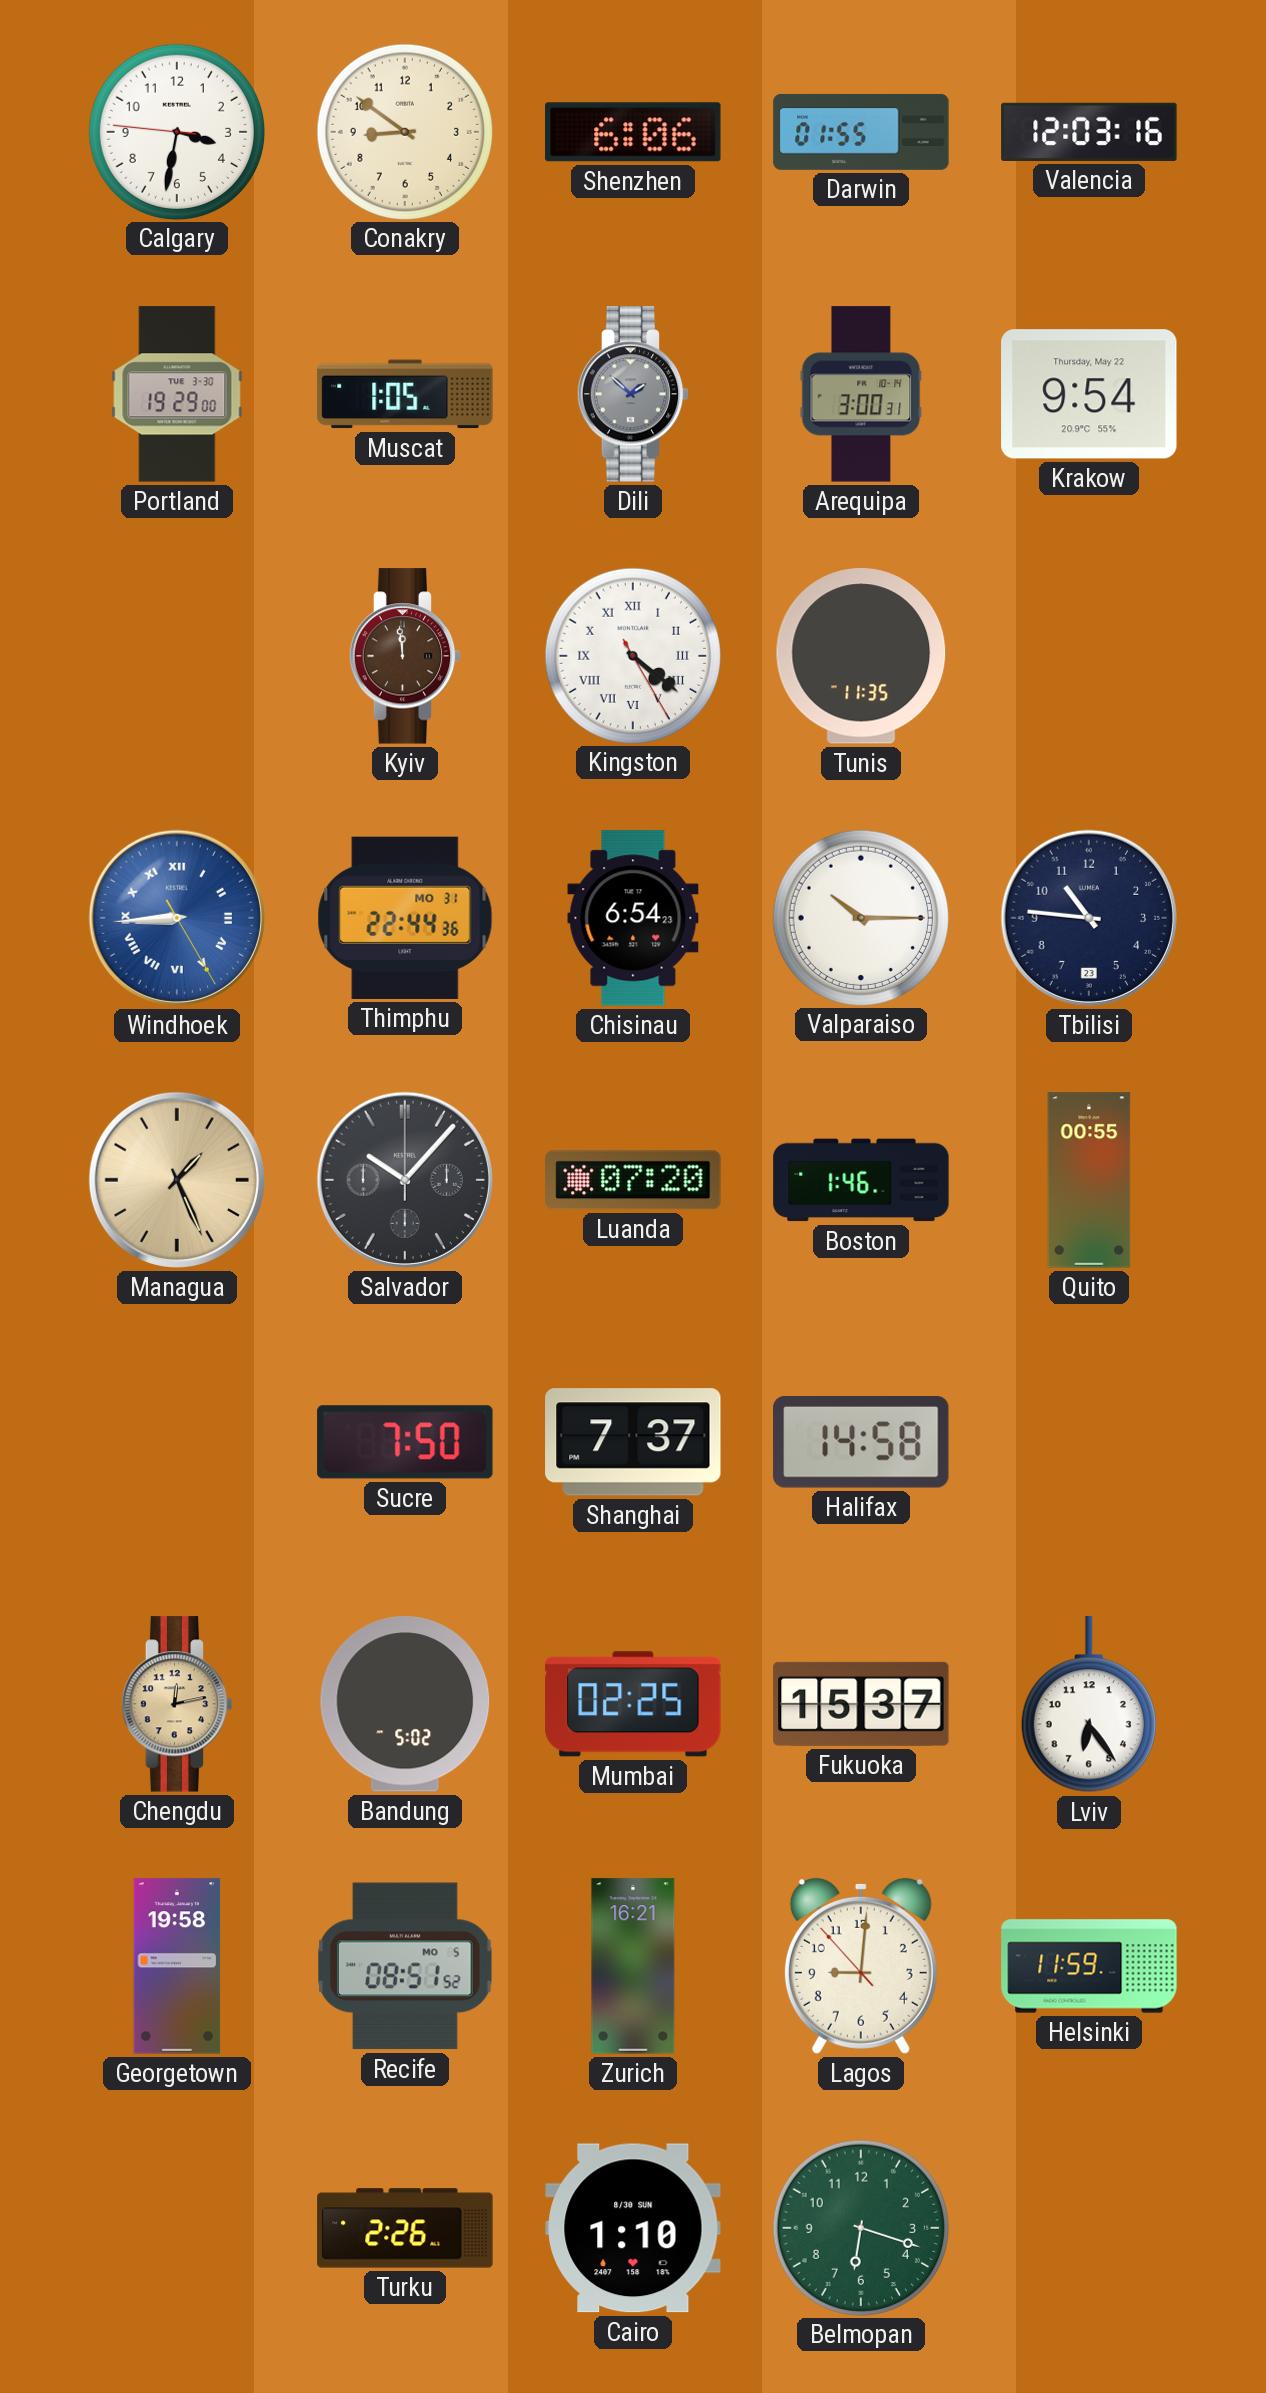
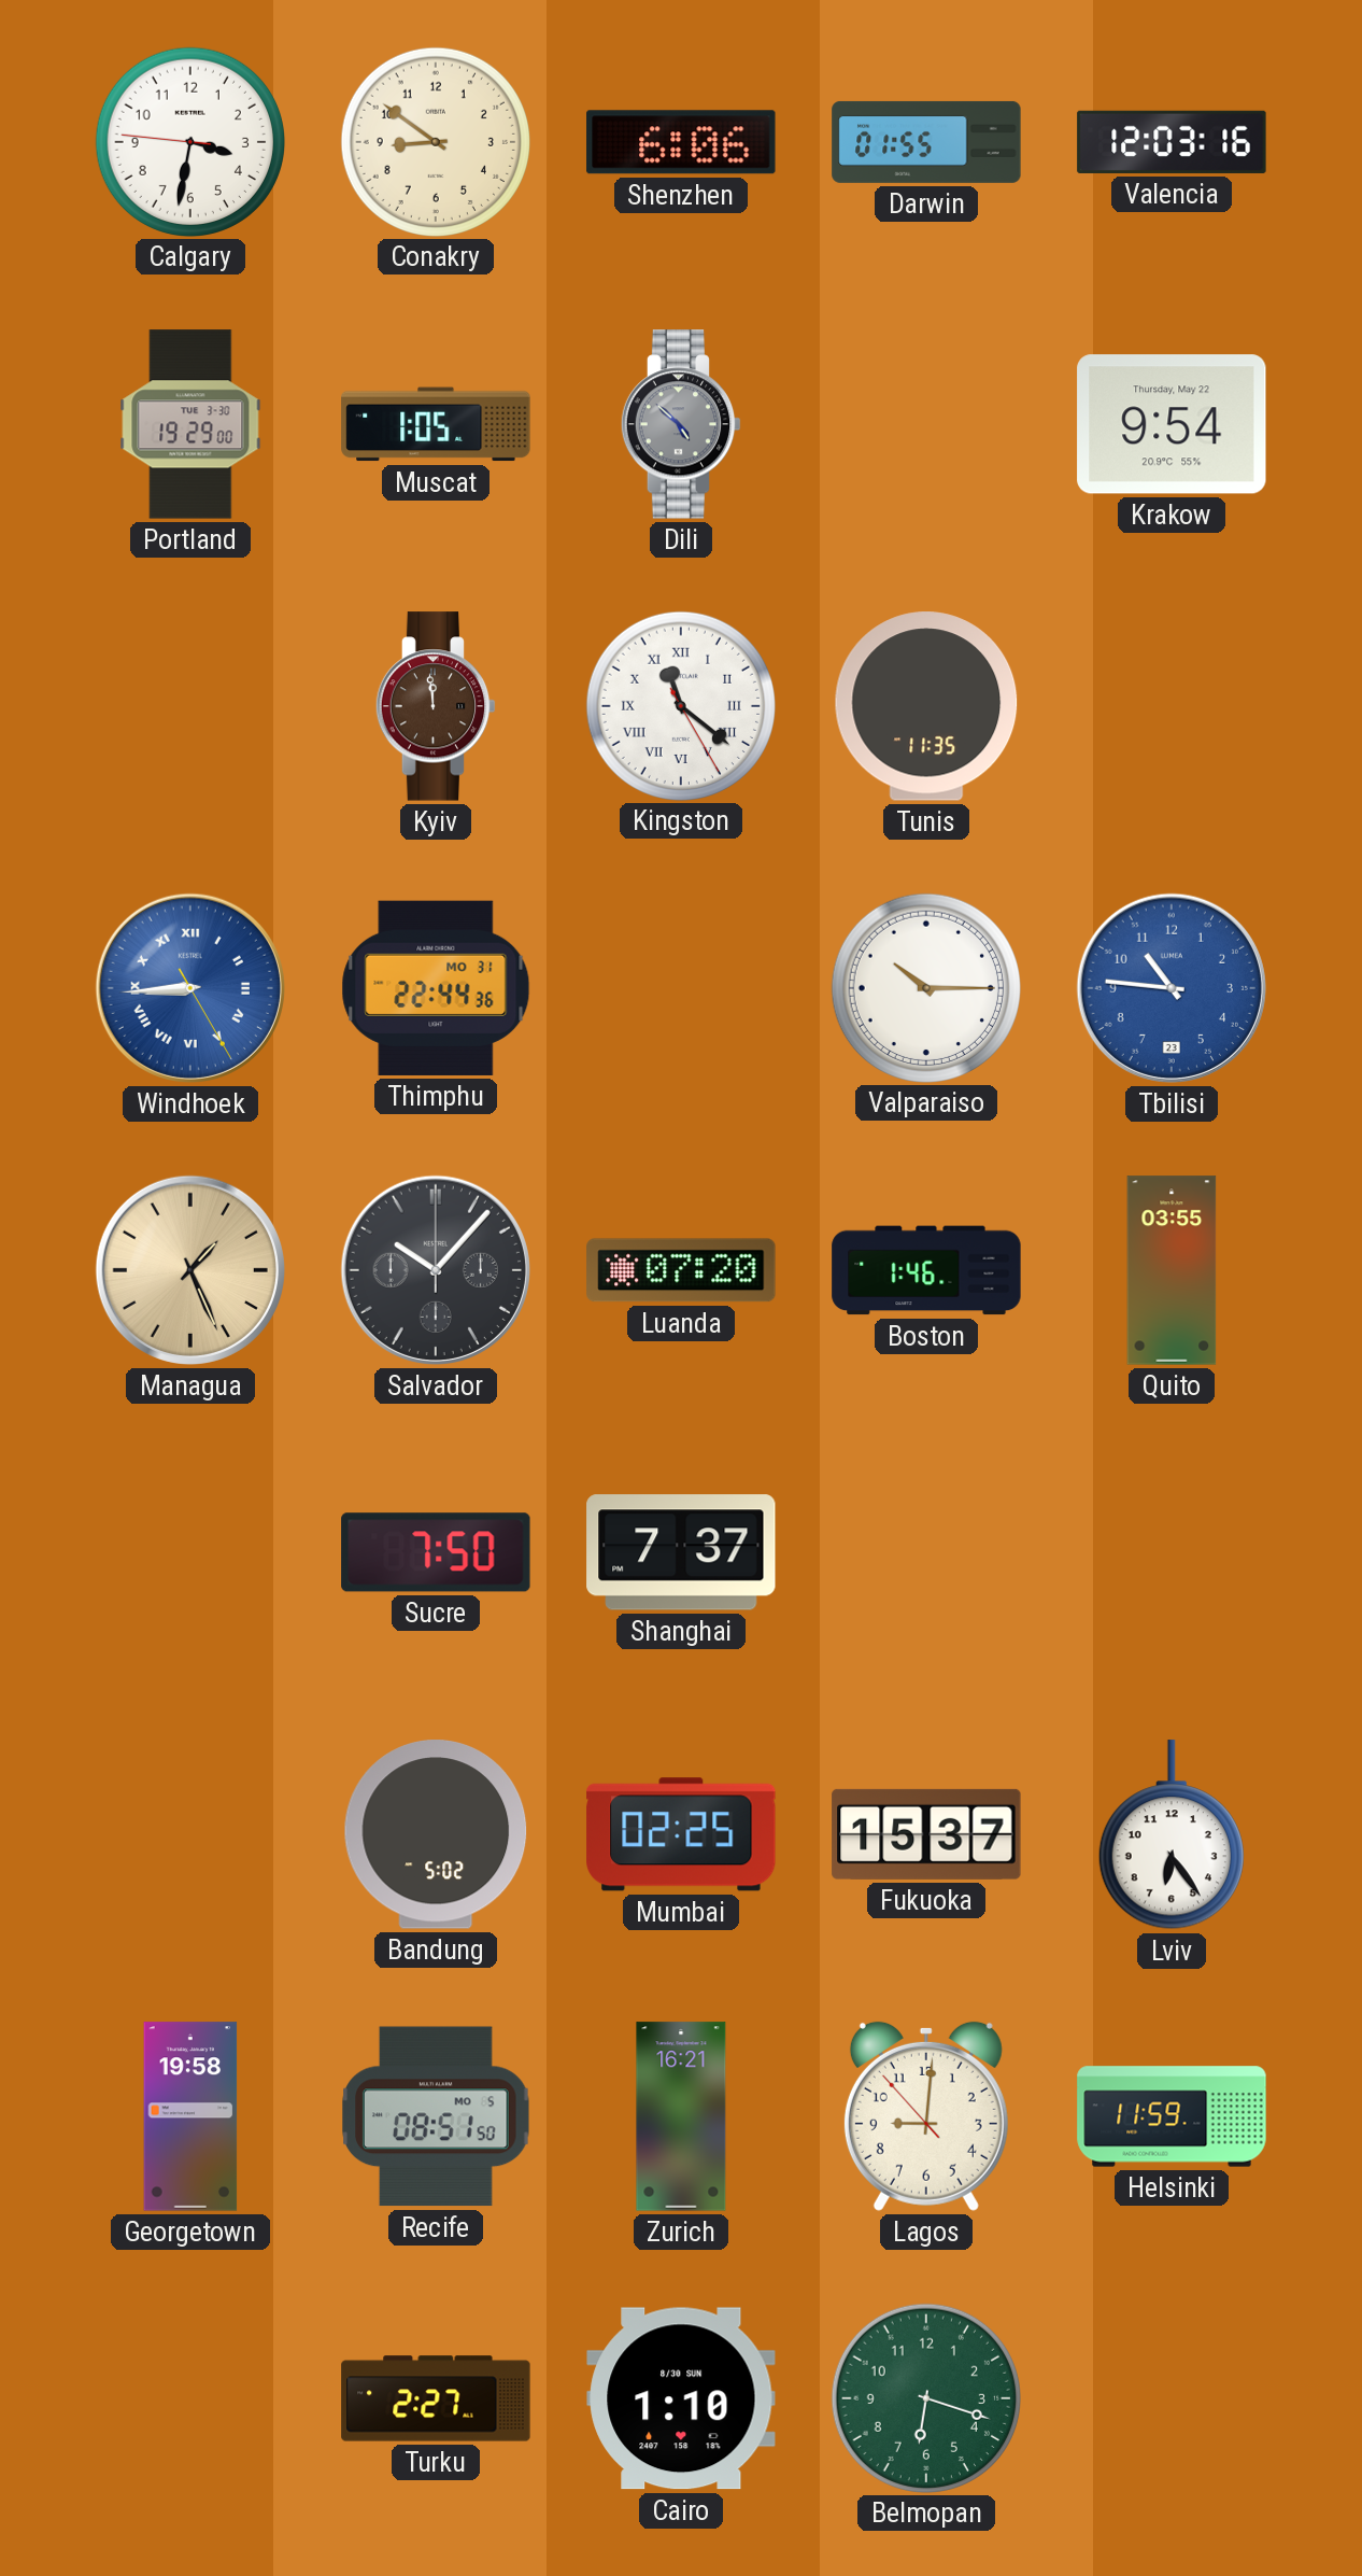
Dili: 1:52 -> 4:52 (681, 424)
Arequipa: 3:00 -> none (861, 394)
Kingston: 4:21 -> 11:21 (680, 705)
Chisinau: 6:54 -> none (633, 918)
Tbilisi dial: navy -> blue (1172, 988)
Quito: 00:55 -> 03:55 (1172, 1270)
Halifax: 14:58 -> none (861, 1442)
Chengdu: 12:13 -> none (177, 1704)
Recife: 08:51:52 -> 08:51:50 (436, 2116)
Turku: 2:26 -> 2:27 (436, 2398)
